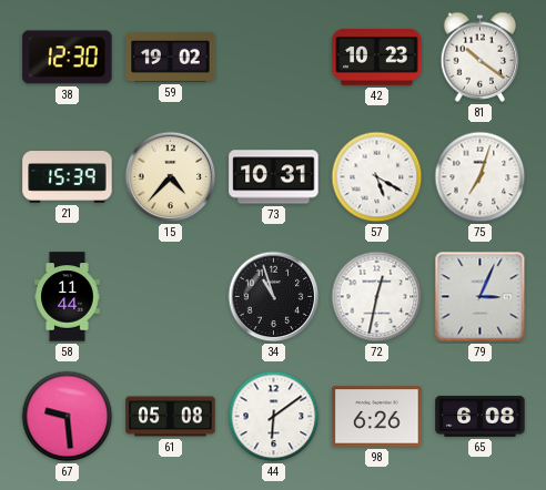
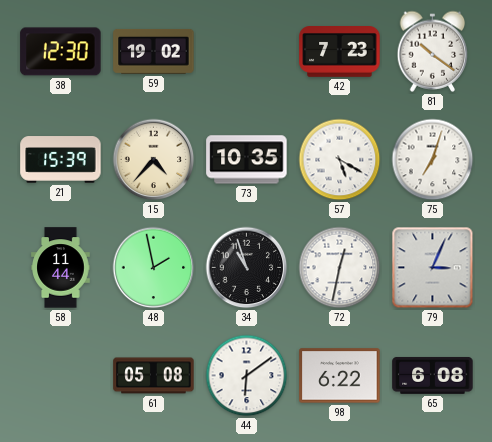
42: 10:23 -> 7:23 (340, 52)
73: 10:31 -> 10:35 (247, 160)
48: none -> 1:58 (154, 268)
67: 9:29 -> none (68, 417)
98: 6:26 -> 6:22 (340, 376)
